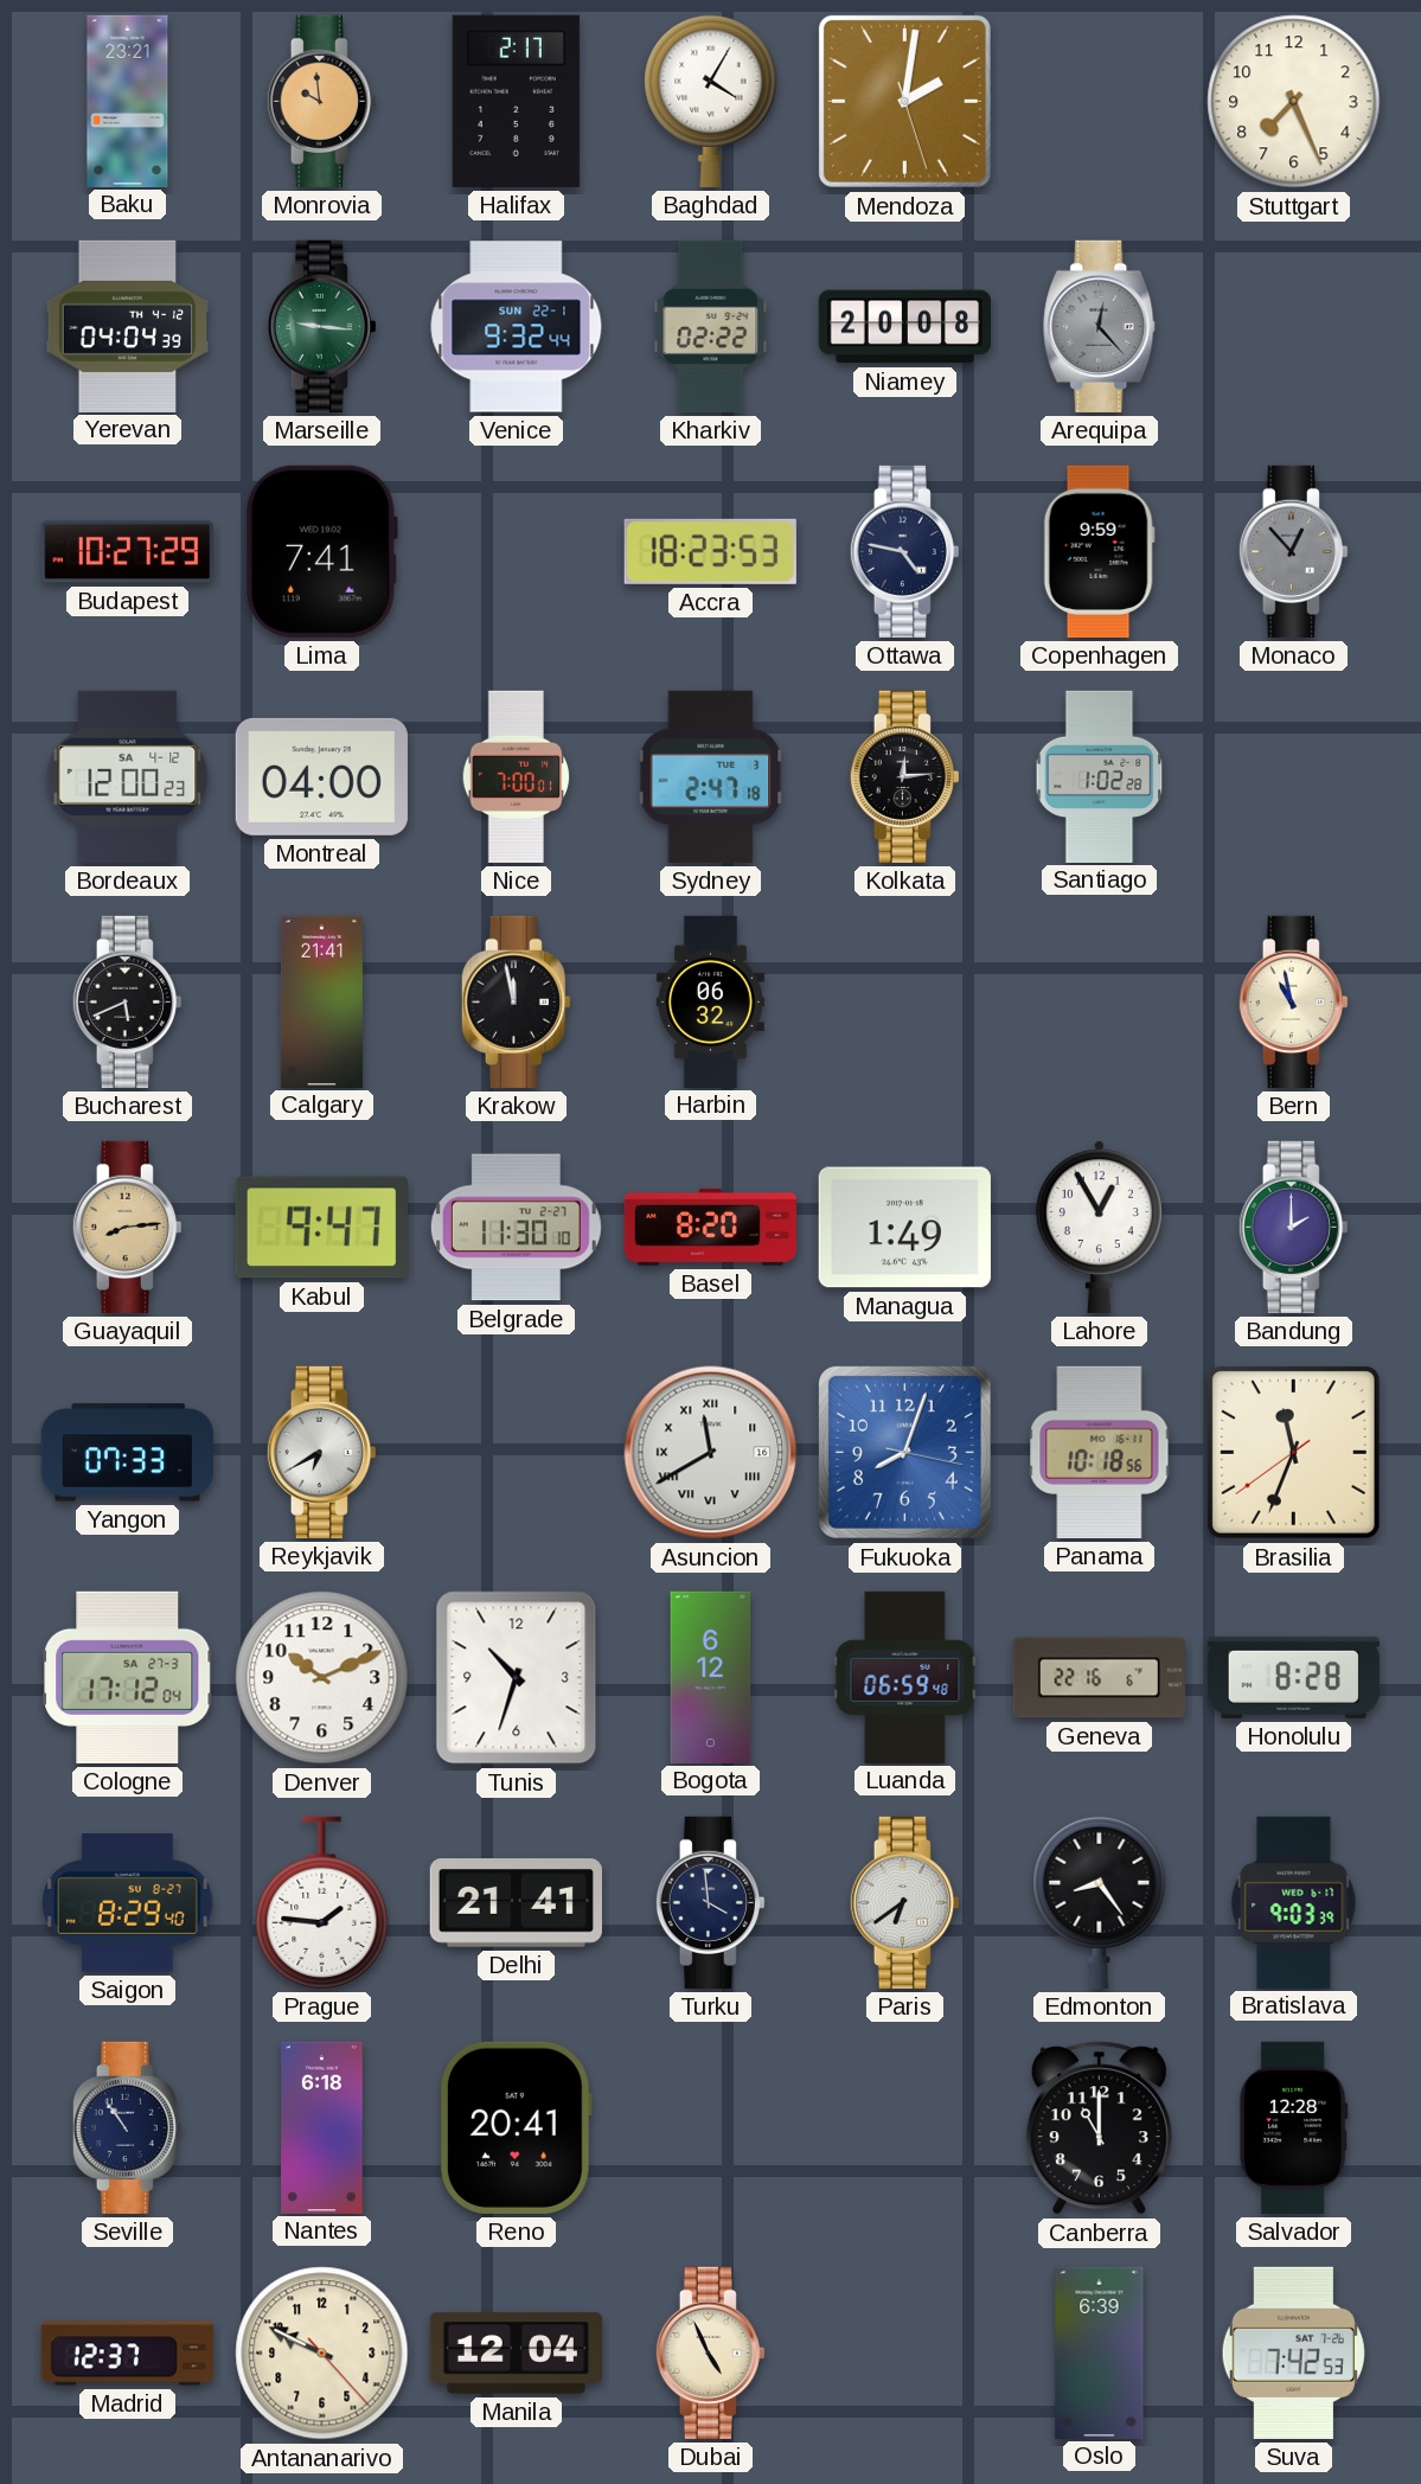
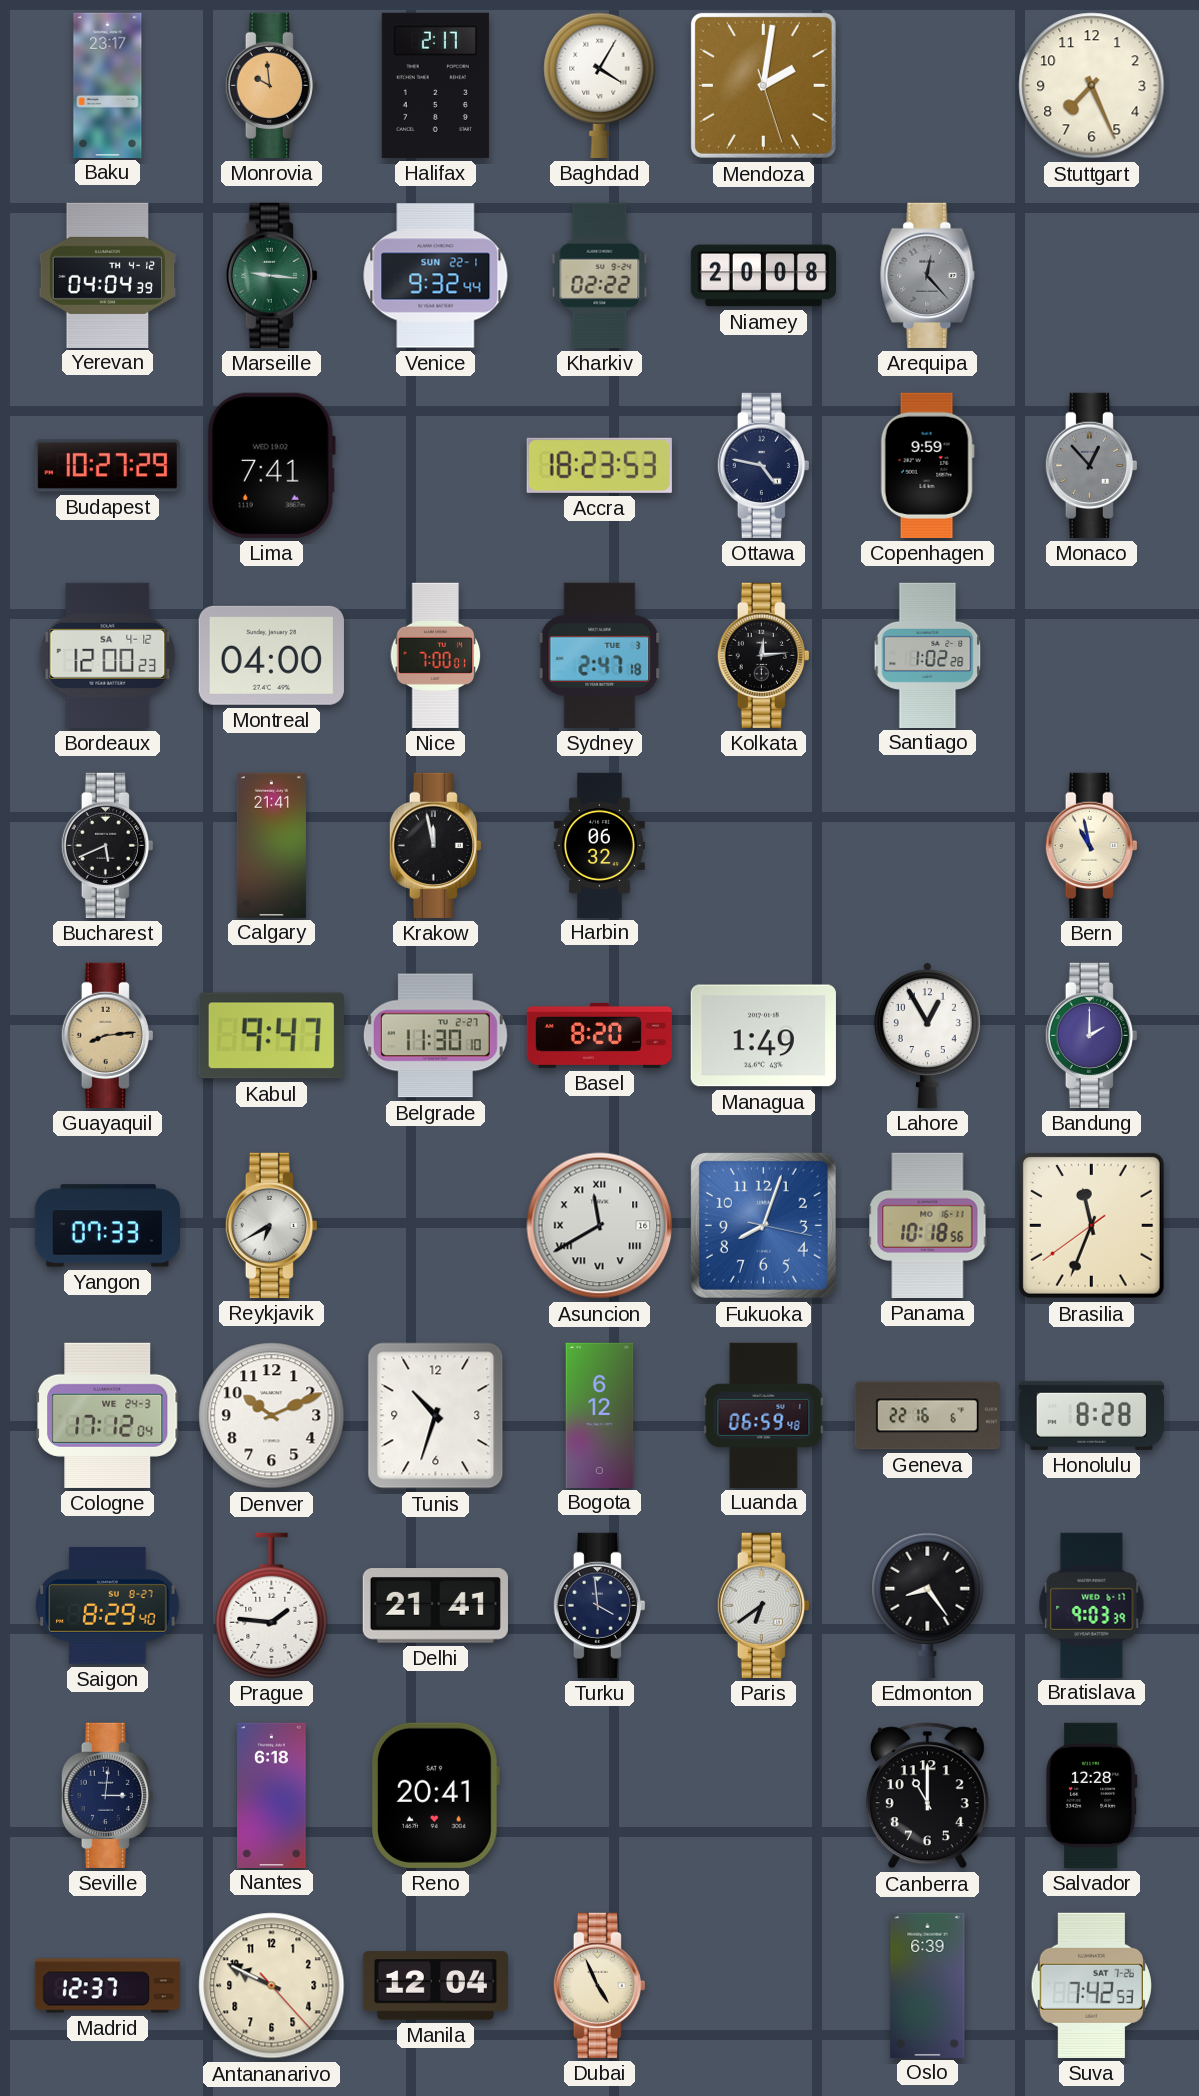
Baku: 23:21 -> 23:17 (108, 85)
Cologne date: SA 27-3 -> WE 24-3 (108, 1415)
Seville: 10:54 -> 3:01 (107, 1795)
